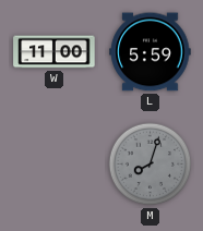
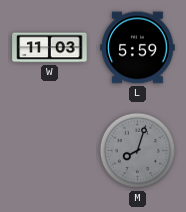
W: 11:00 -> 11:03 (50, 48)
